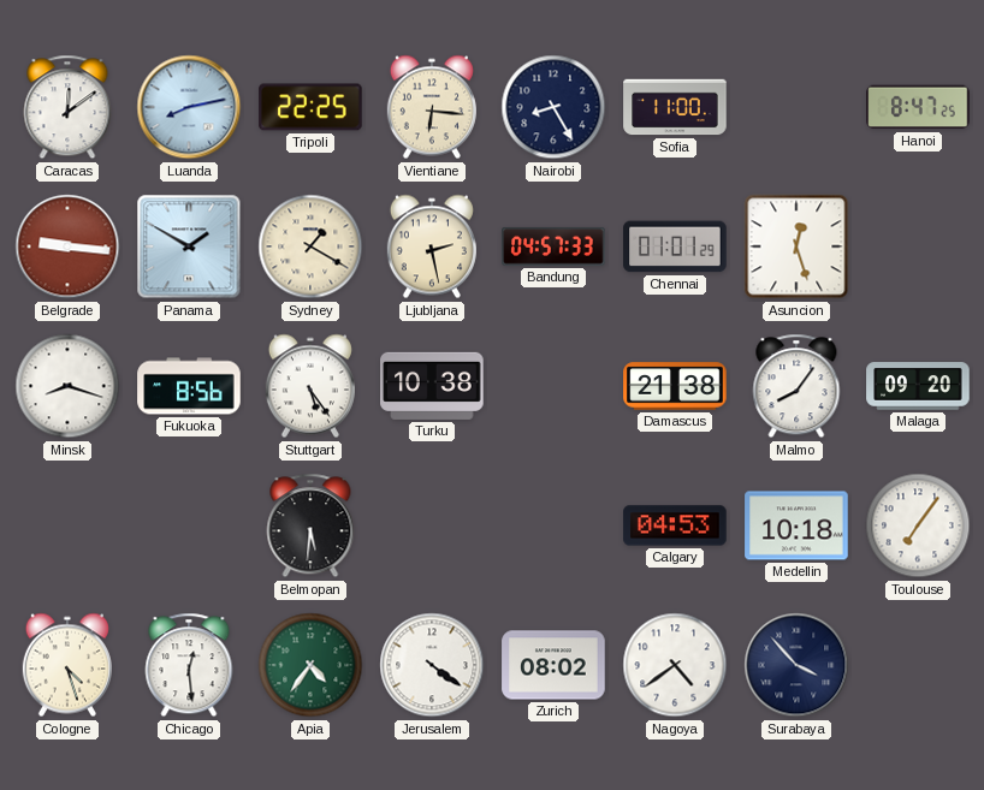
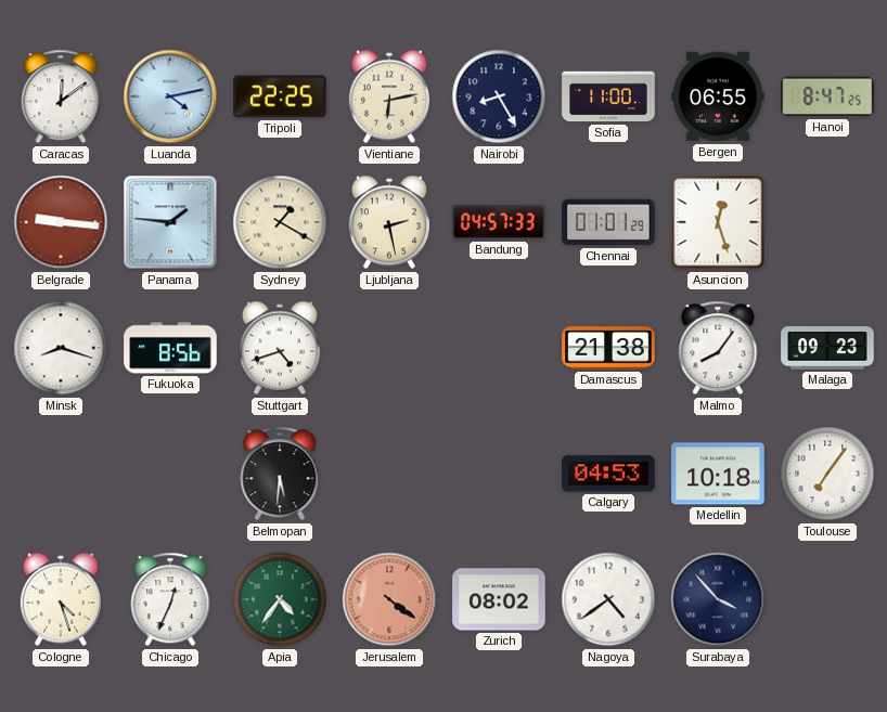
Luanda: 8:13 -> 4:13 (170, 96)
Vientiane: 6:16 -> 6:13 (389, 96)
Bergen: none -> 06:55 (718, 96)
Panama: 1:50 -> 1:46 (170, 222)
Stuttgart: 5:24 -> 4:42 (280, 348)
Turku: 10:38 -> none (432, 386)
Malaga: 09:20 -> 09:23 (827, 348)
Chicago: 12:29 -> 12:34 (170, 599)
Jerusalem dial: white -> salmon (389, 599)
